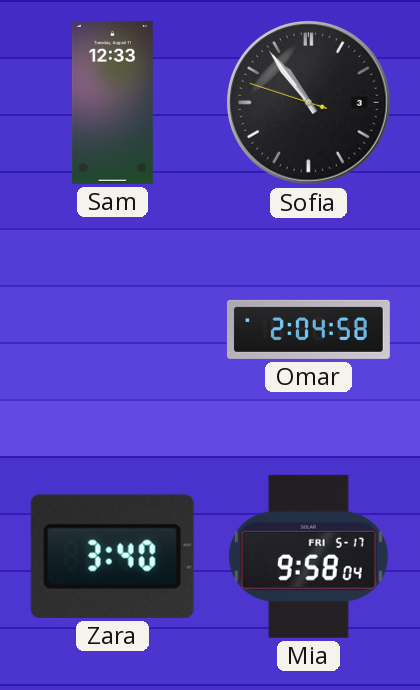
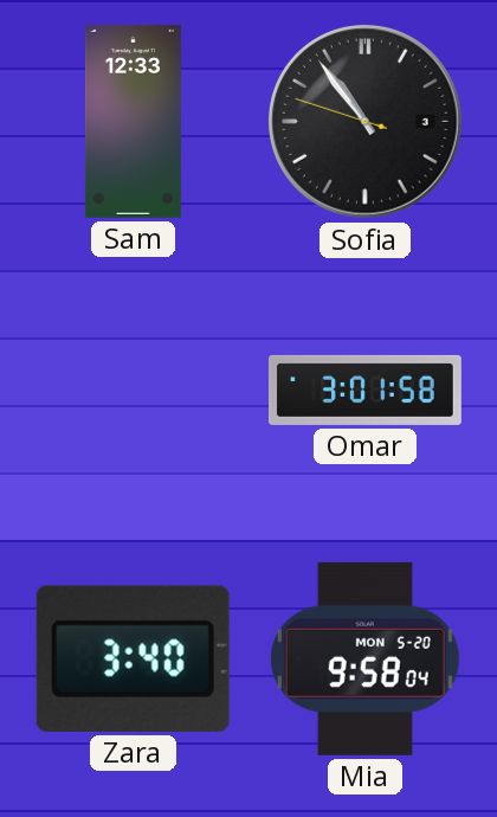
Omar: 2:04 -> 3:01 (364, 390)
Mia date: FRI 5-17 -> MON 5-20 (364, 658)
